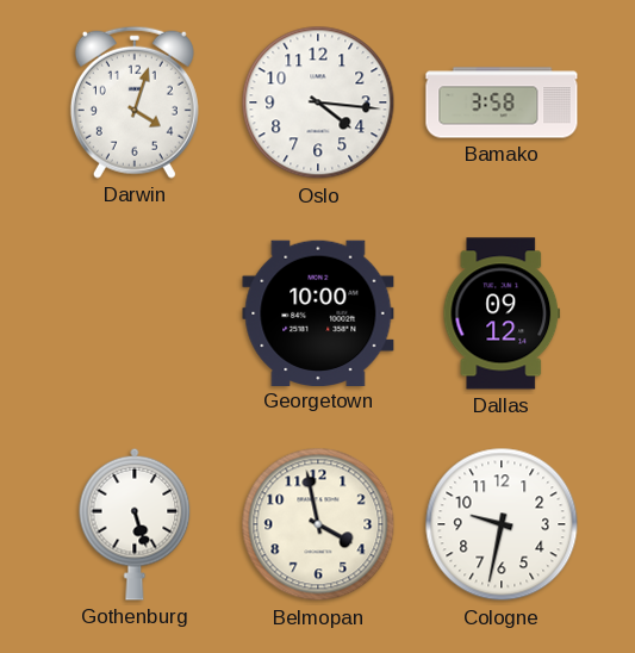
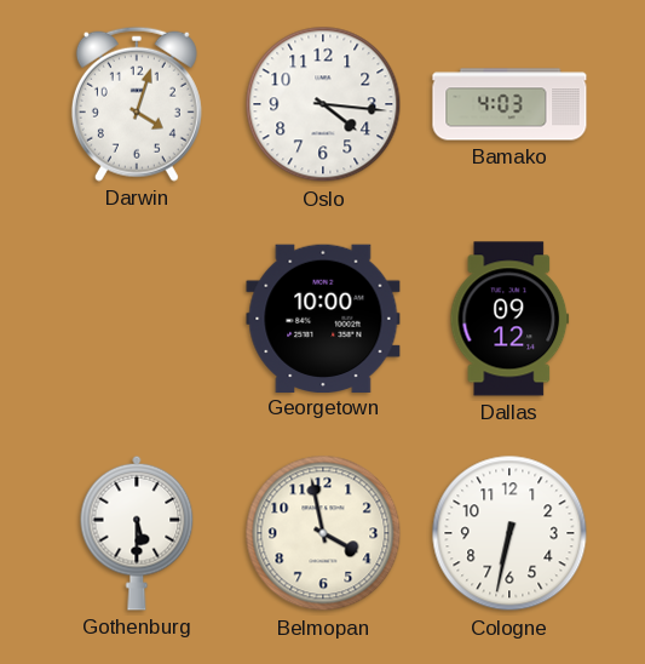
Bamako: 3:58 -> 4:03 (509, 104)
Gothenburg: 5:27 -> 5:30 (137, 533)
Cologne: 9:32 -> 6:32 (509, 533)
